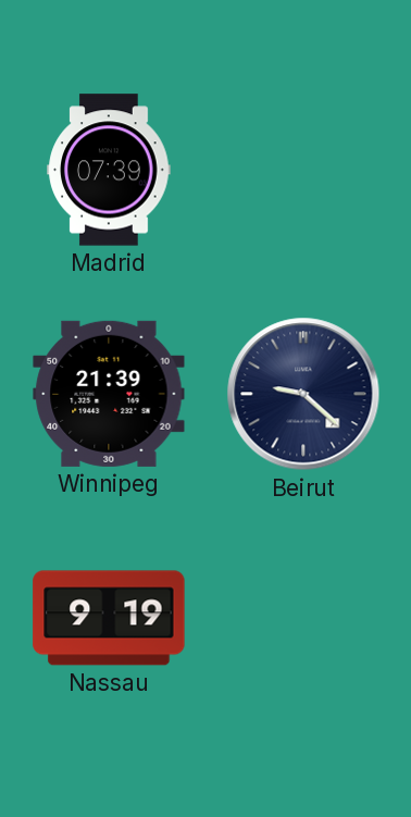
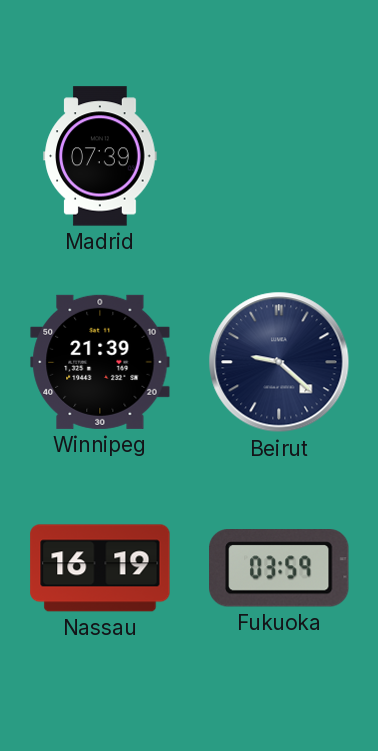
Nassau: 9:19 -> 16:19 (100, 568)
Fukuoka: none -> 03:59 (280, 568)
